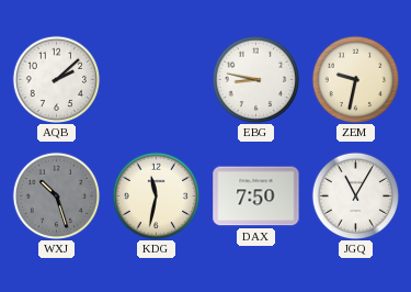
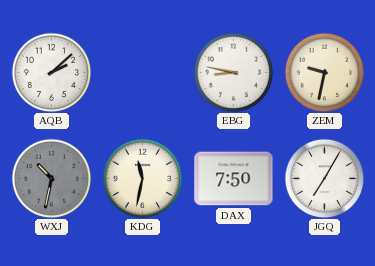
WXJ: 10:27 -> 10:32 (51, 178)
JGQ: 11:05 -> 7:05 (324, 178)
